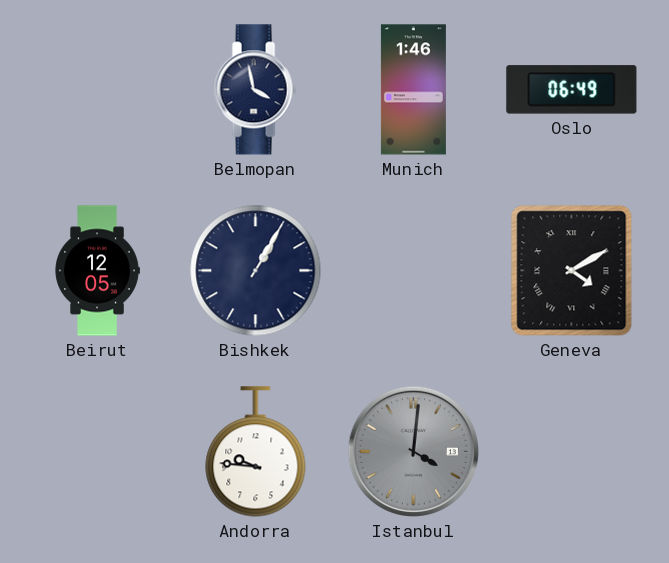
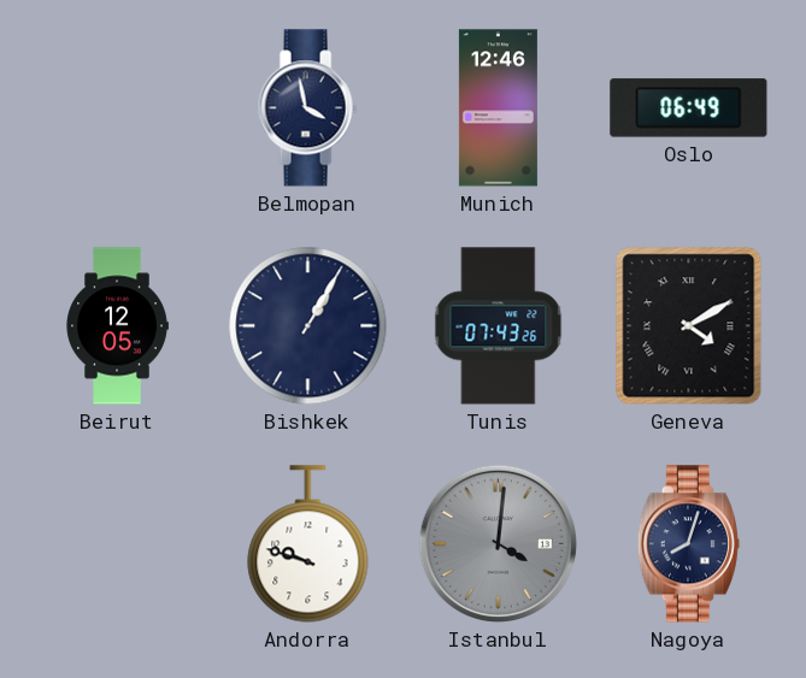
Munich: 1:46 -> 12:46 (498, 108)
Tunis: none -> 07:43 (499, 326)
Andorra: 9:46 -> 9:48 (308, 544)
Nagoya: none -> 8:03 (688, 544)
